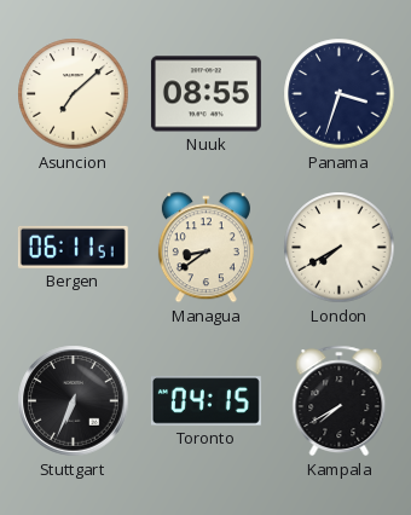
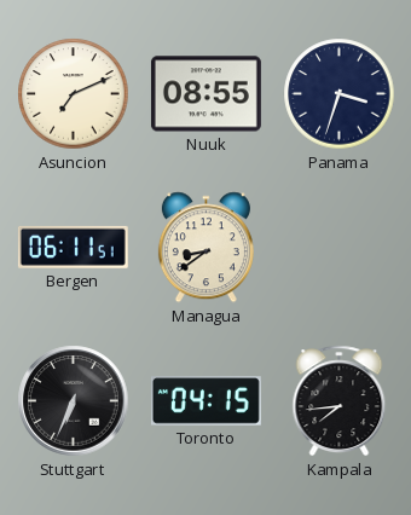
Asuncion: 7:08 -> 7:11 (74, 94)
London: 7:40 -> none (340, 248)
Kampala: 7:40 -> 7:44 (340, 401)
